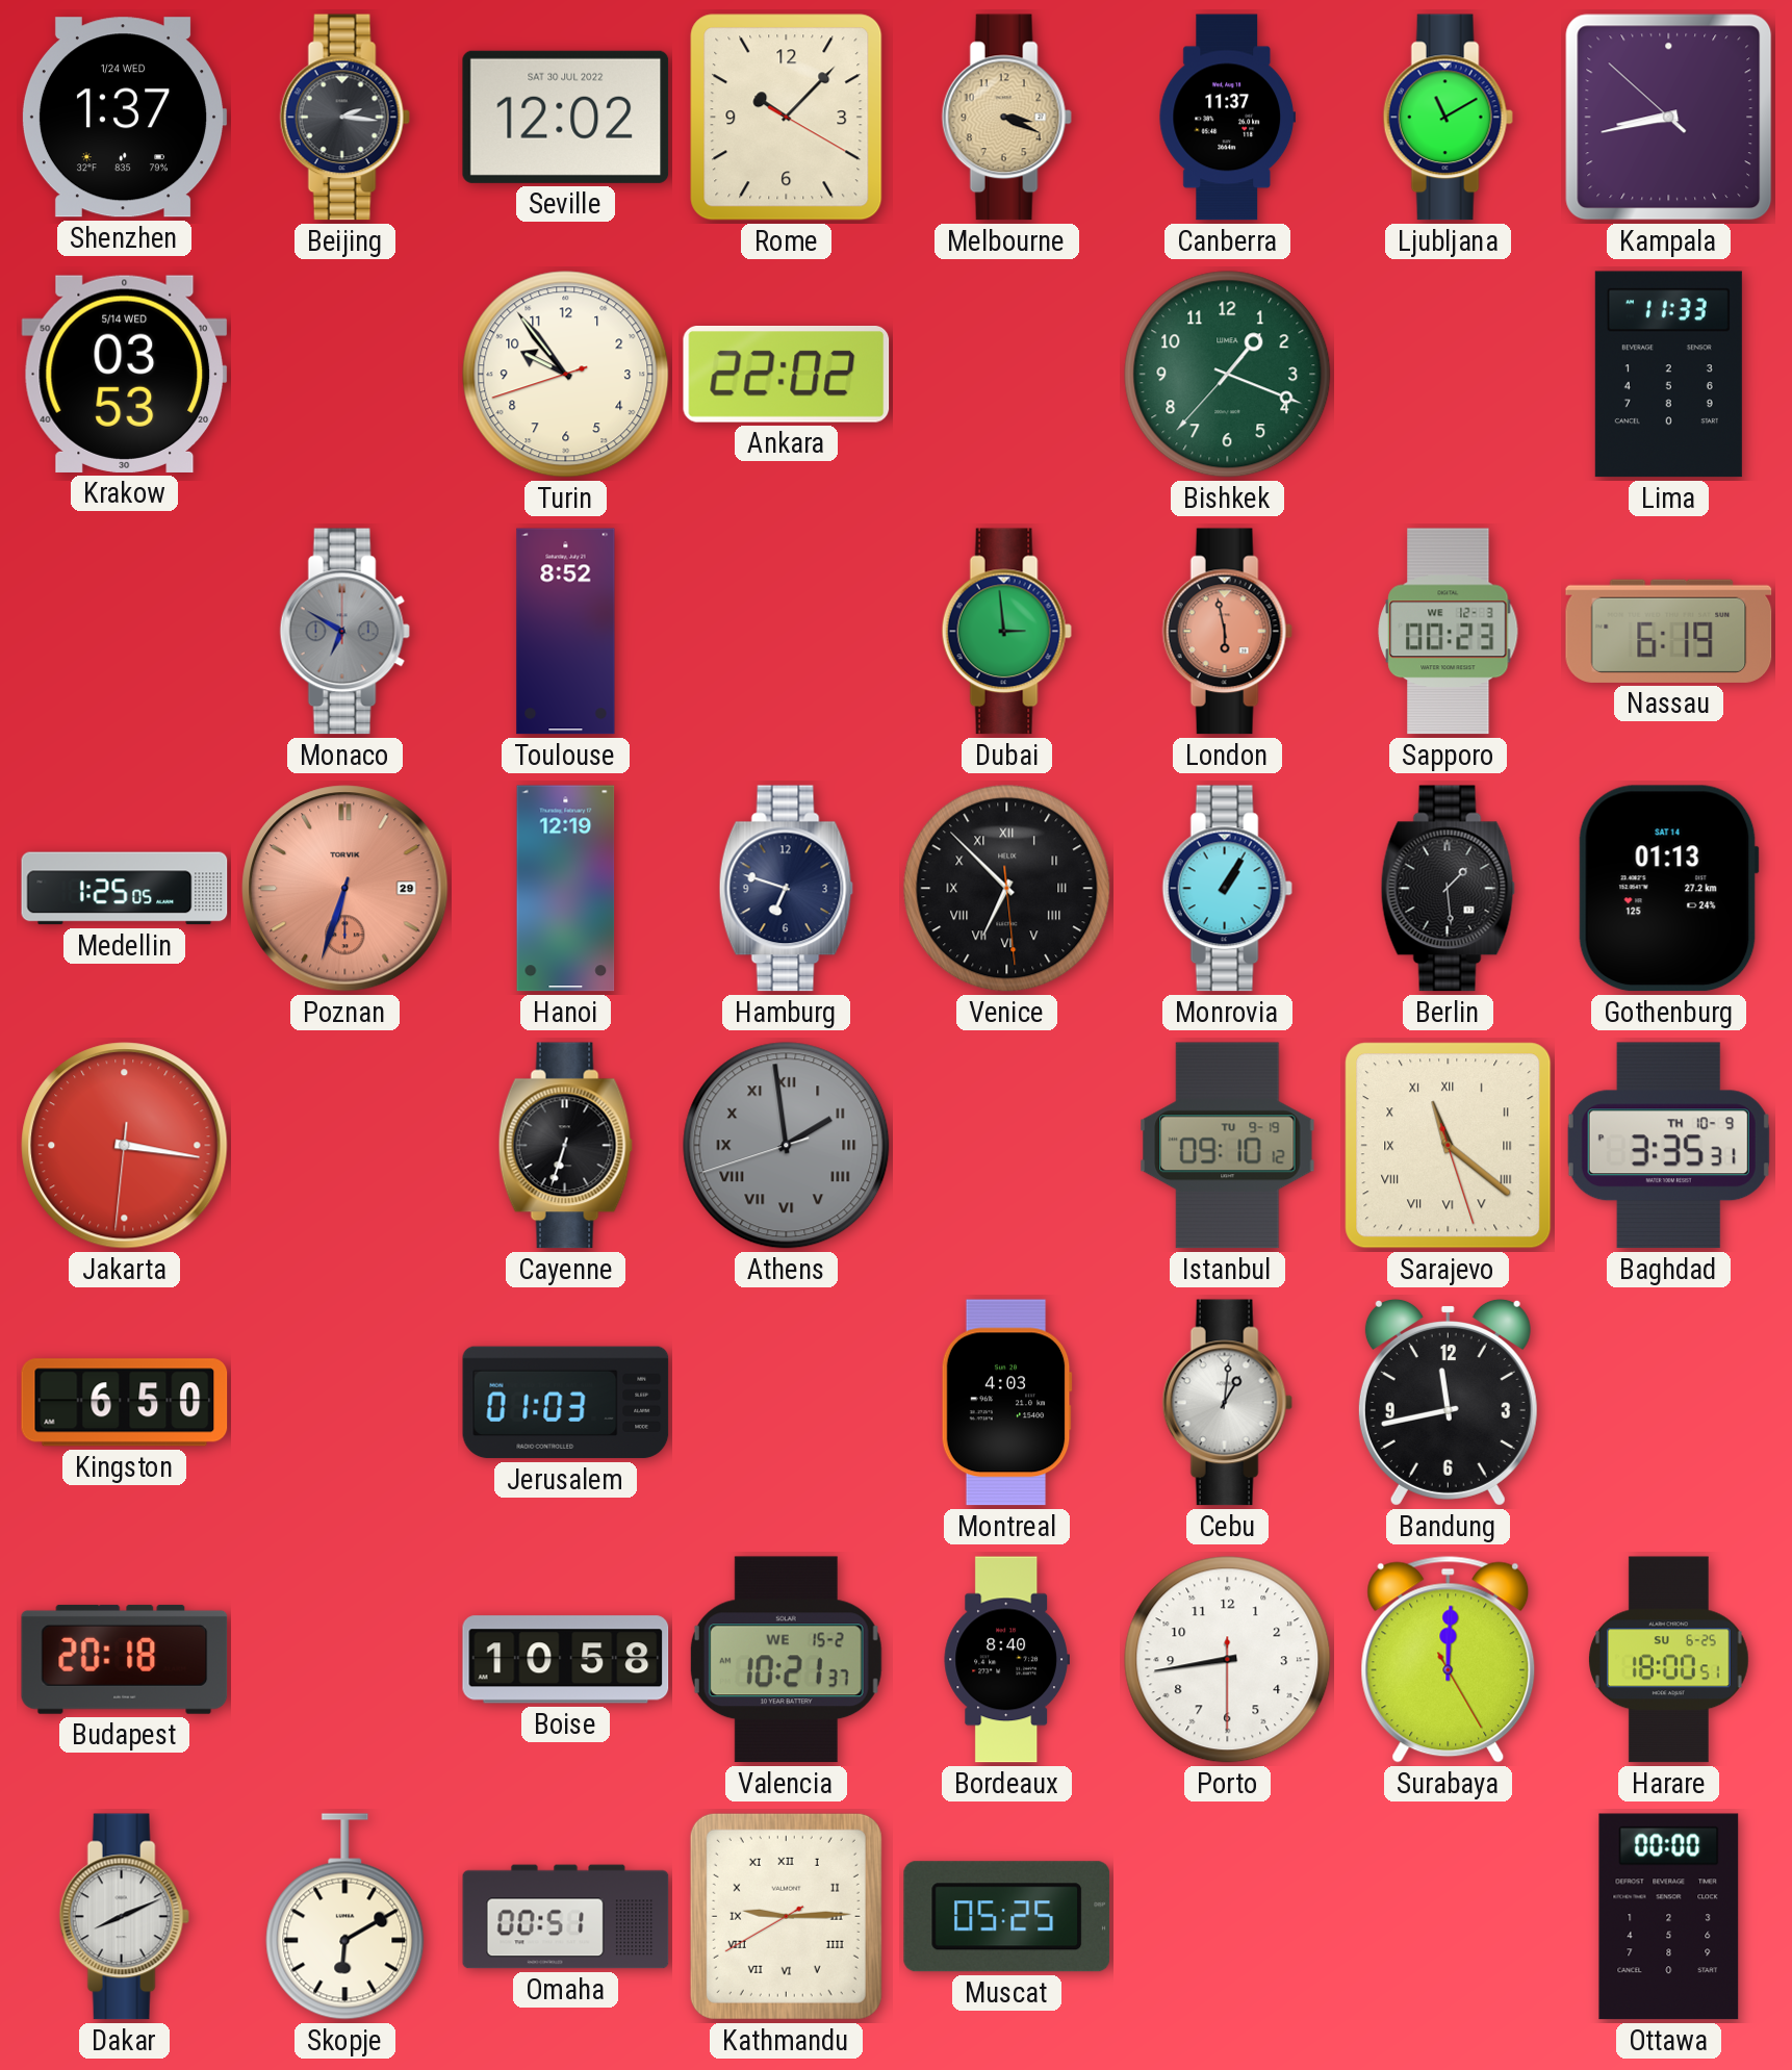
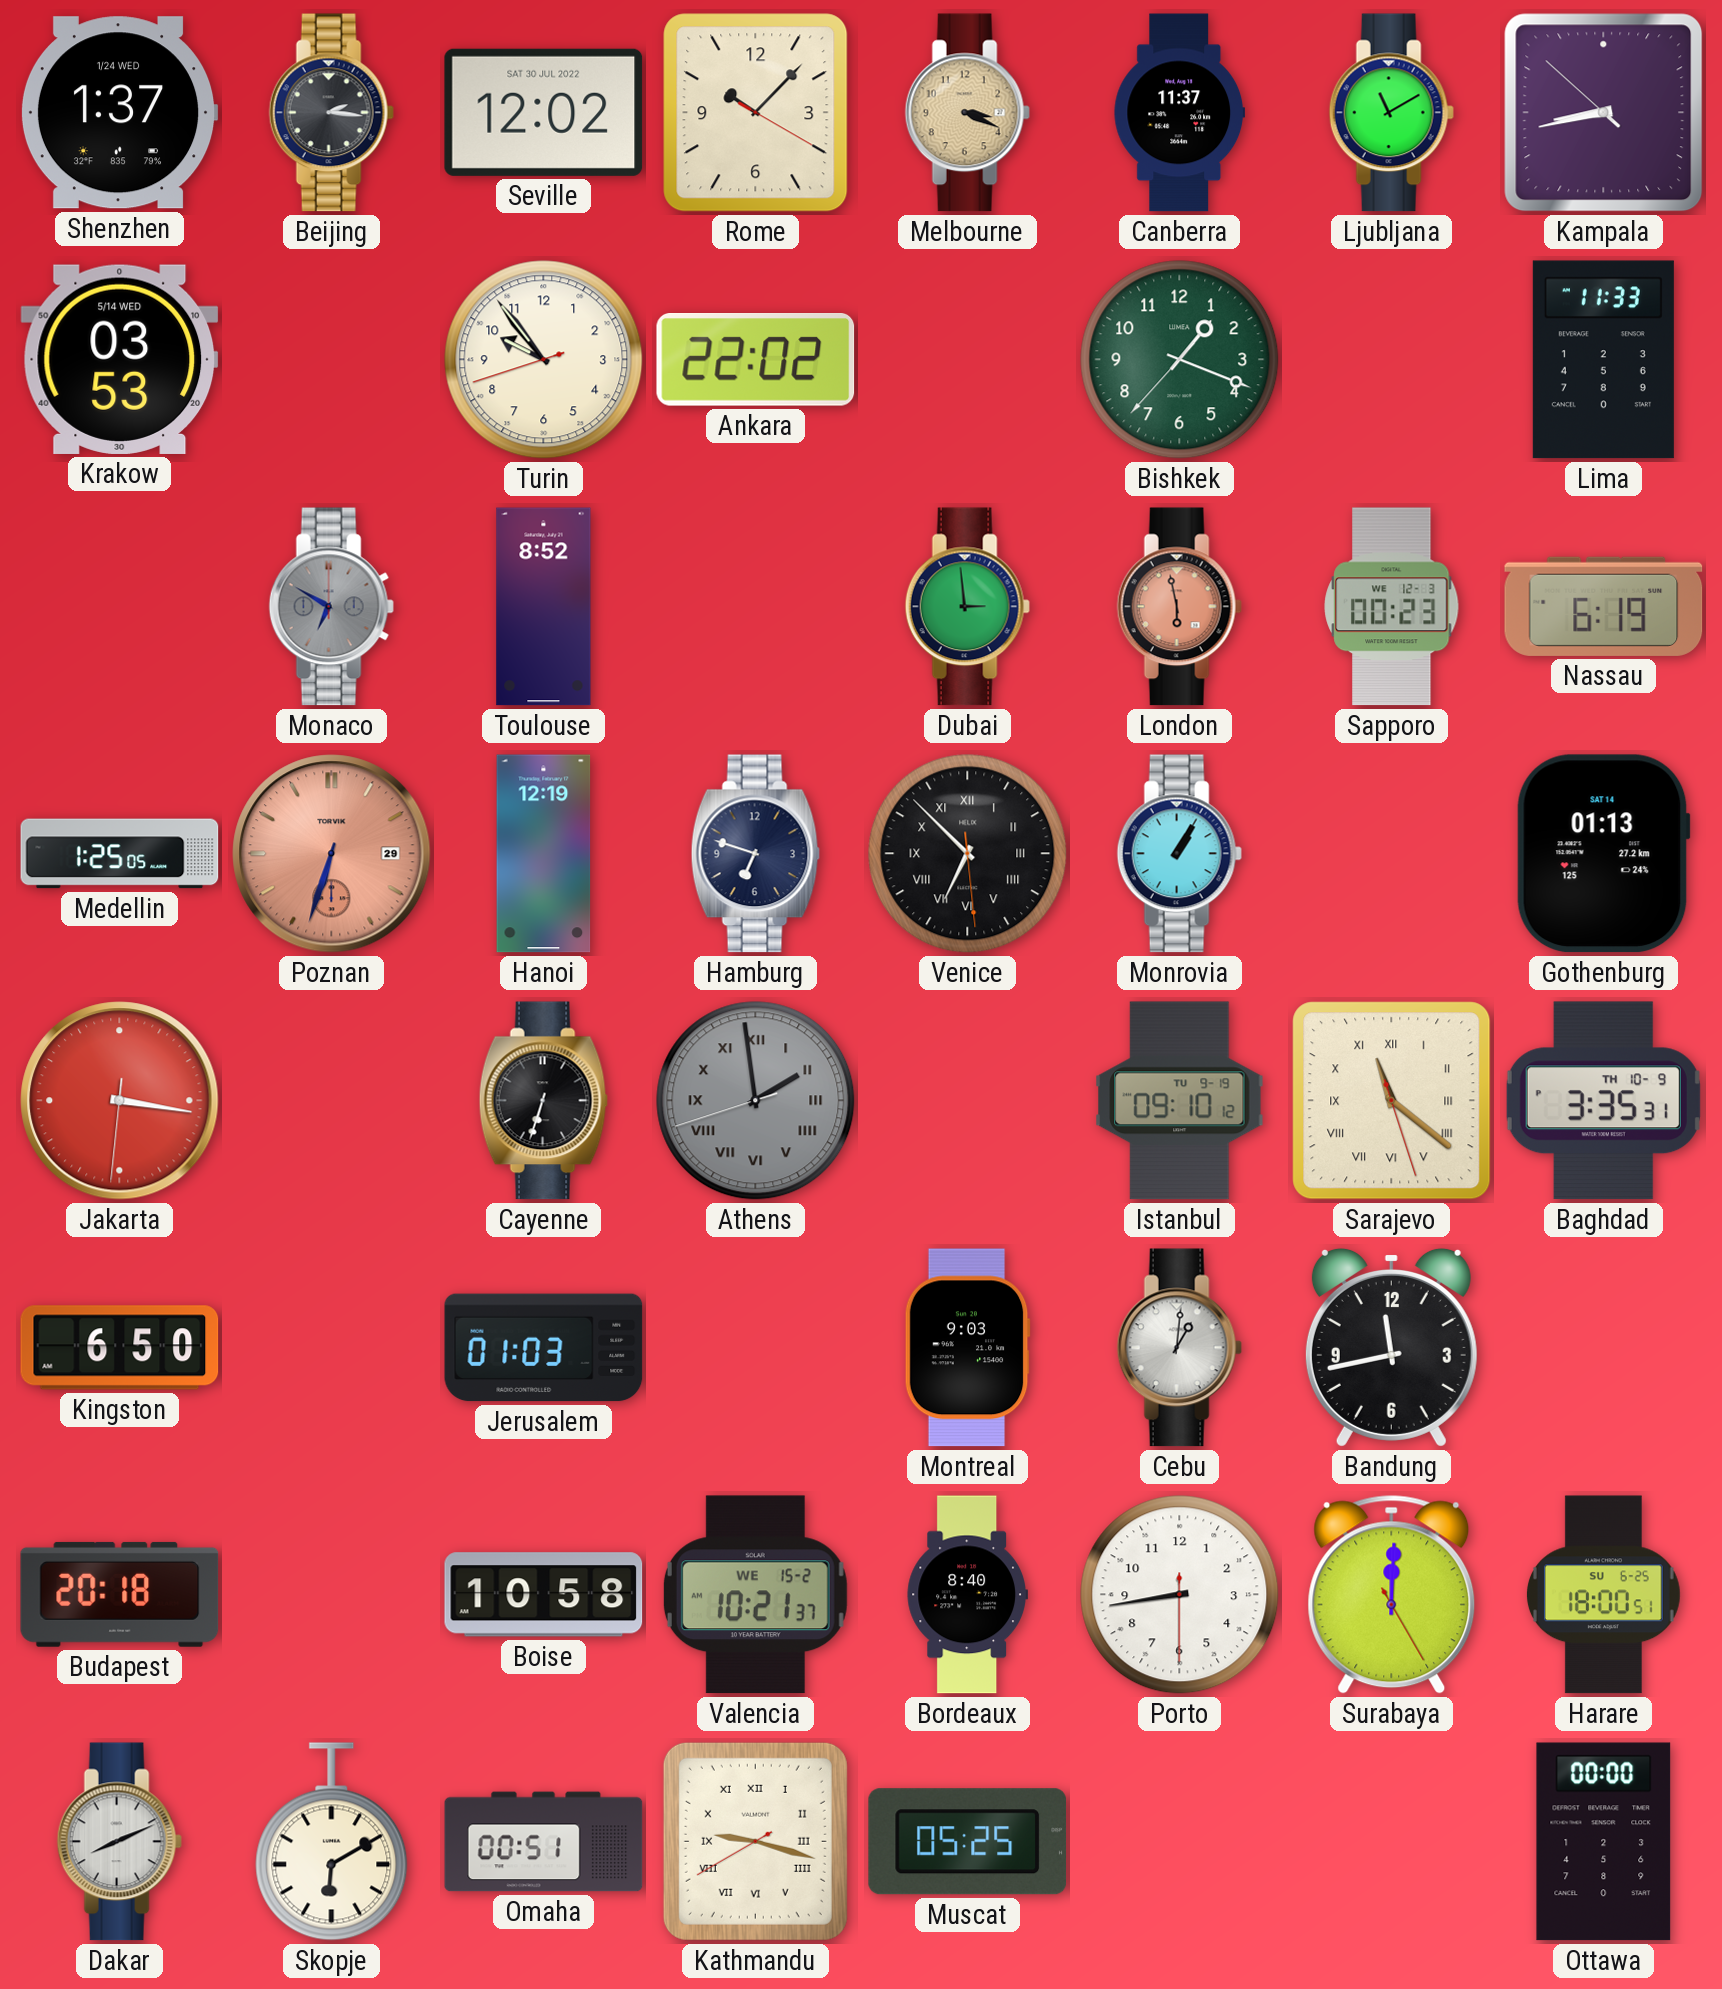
Berlin: 1:29 -> none (1448, 889)
Montreal: 4:03 -> 9:03 (967, 1348)
Kathmandu: 9:14 -> 9:17 (755, 1841)
